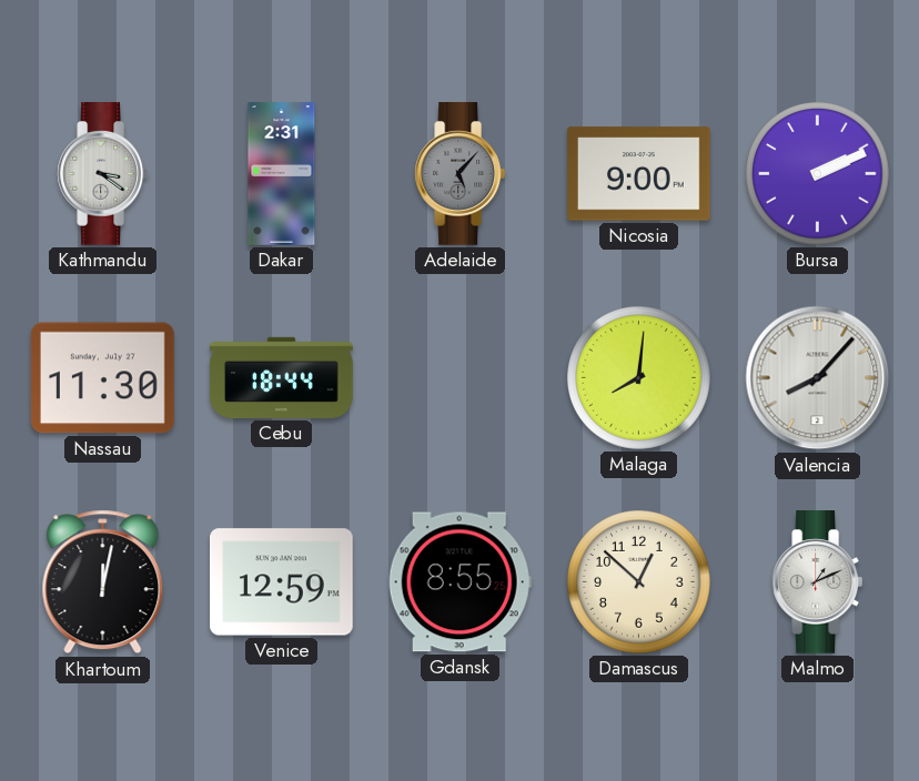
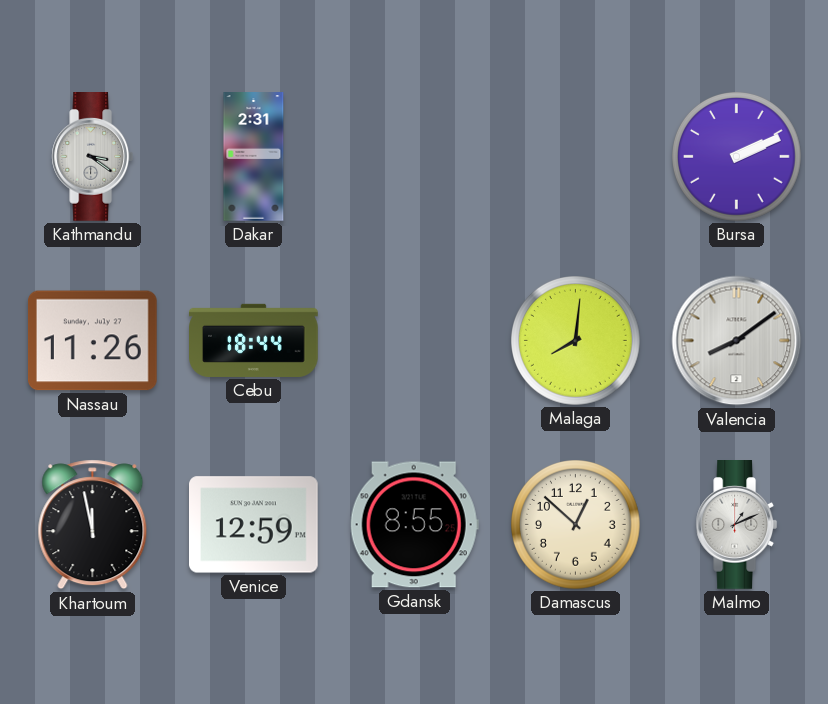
Adelaide: 5:07 -> none (461, 174)
Nicosia: 9:00 -> none (639, 174)
Nassau: 11:30 -> 11:26 (92, 341)
Valencia: 8:07 -> 8:09 (737, 341)
Khartoum: 12:02 -> 11:58 (93, 525)
